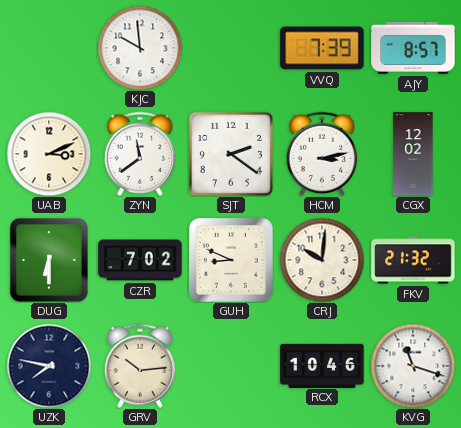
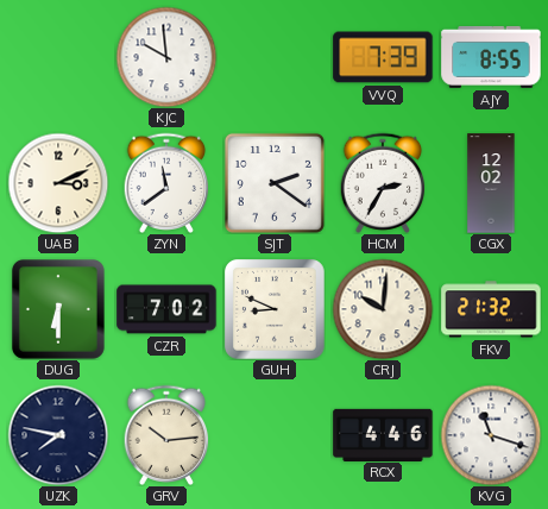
AJY: 8:57 -> 8:55 (491, 57)
HCM: 3:13 -> 2:35 (383, 182)
RCX: 10:46 -> 4:46 (383, 434)
